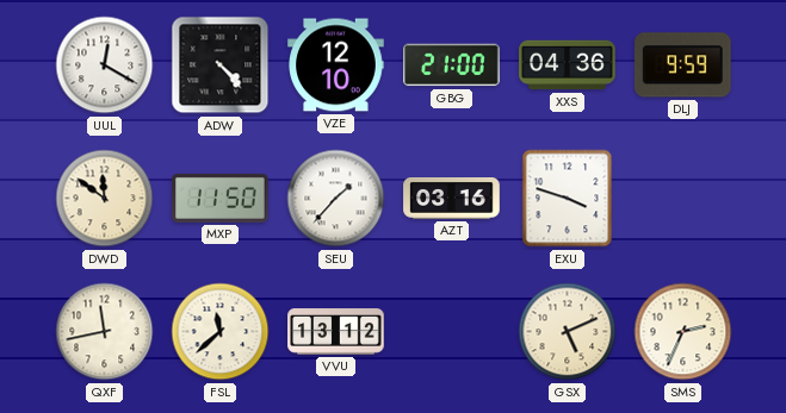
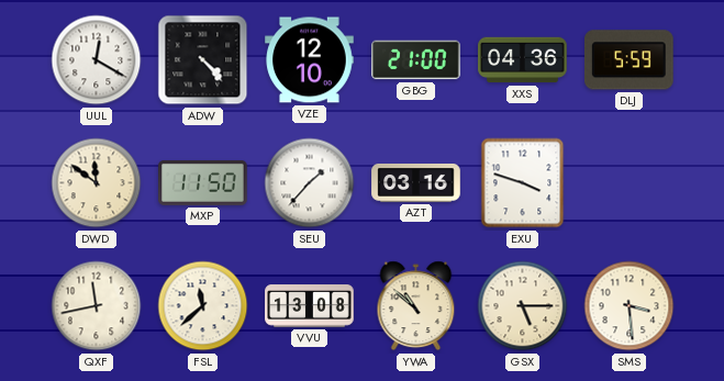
DLJ: 9:59 -> 5:59 (628, 60)
VVU: 13:12 -> 13:08 (310, 306)
YWA: none -> 10:52 (416, 306)
GSX: 5:11 -> 5:15 (523, 306)
SMS: 2:34 -> 3:29 (630, 306)
